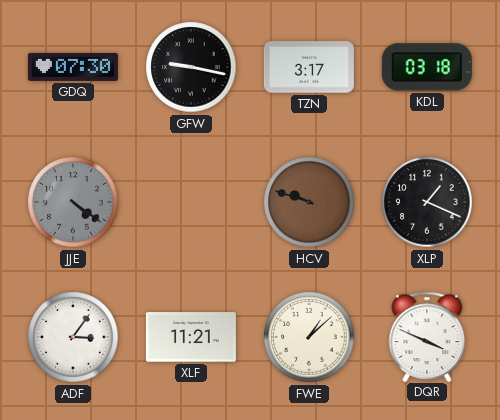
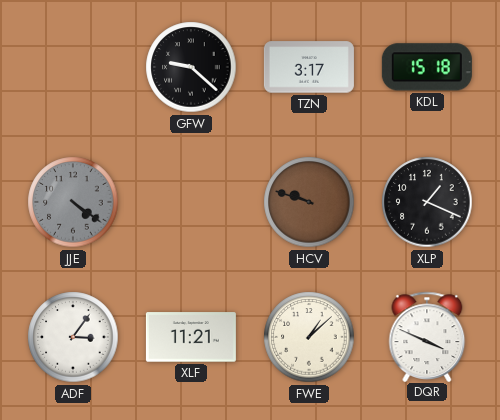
GDQ: 07:30 -> none (73, 67)
GFW: 9:17 -> 9:22 (191, 67)
KDL: 03:18 -> 15:18 (427, 67)
